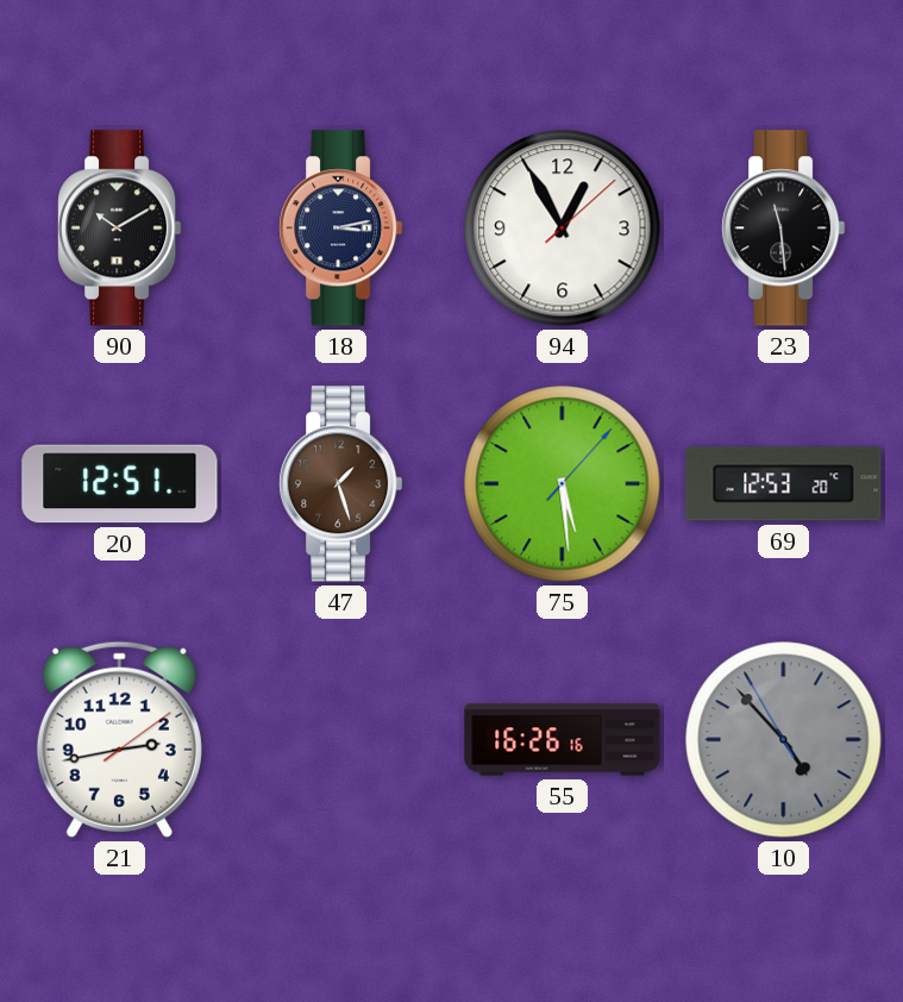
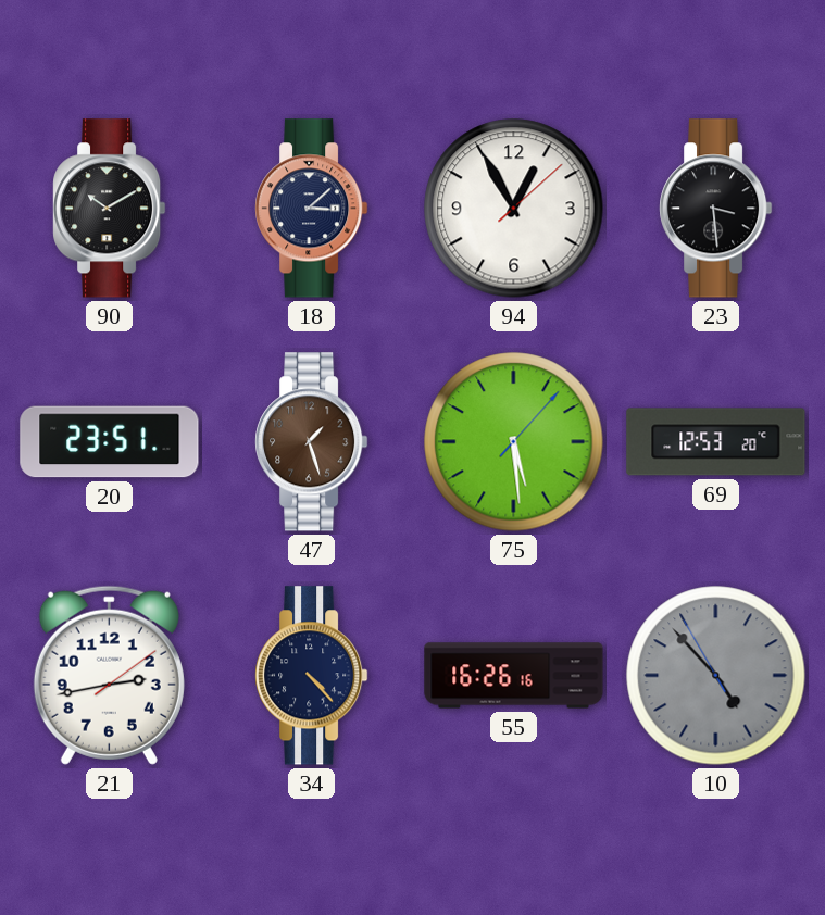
18: 3:13 -> 3:08 (312, 209)
23: 11:29 -> 3:29 (716, 209)
20: 12:51 -> 23:51 (110, 442)
34: none -> 4:23 (312, 676)
